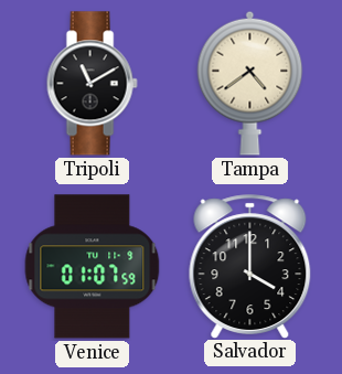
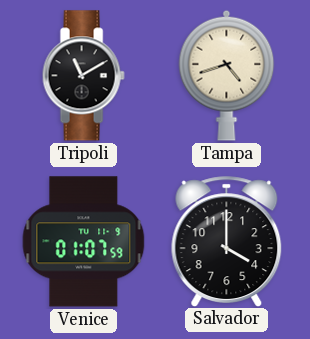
Tampa: 4:39 -> 4:42 (227, 75)
